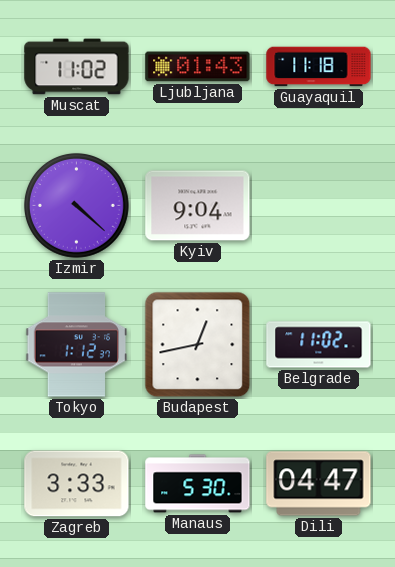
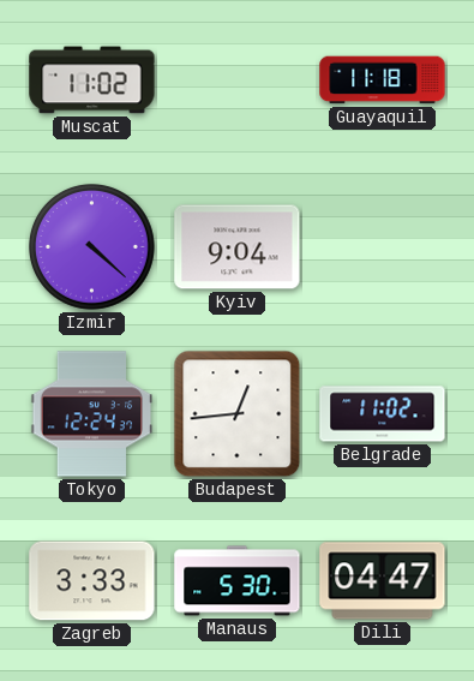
Ljubljana: 01:43 -> none (198, 67)
Tokyo: 1:12 -> 12:24 (92, 414)
Budapest: 12:43 -> 12:44 (238, 414)
